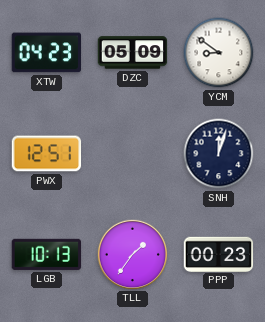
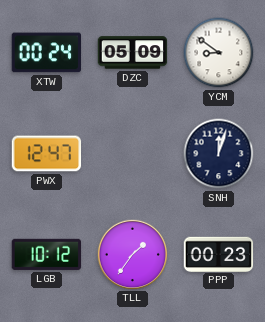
XTW: 04:23 -> 00:24 (47, 53)
PWX: 12:51 -> 12:47 (47, 154)
LGB: 10:13 -> 10:12 (47, 254)
